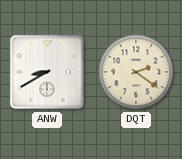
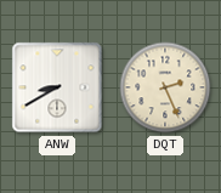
DQT: 2:21 -> 2:26 (165, 87)
